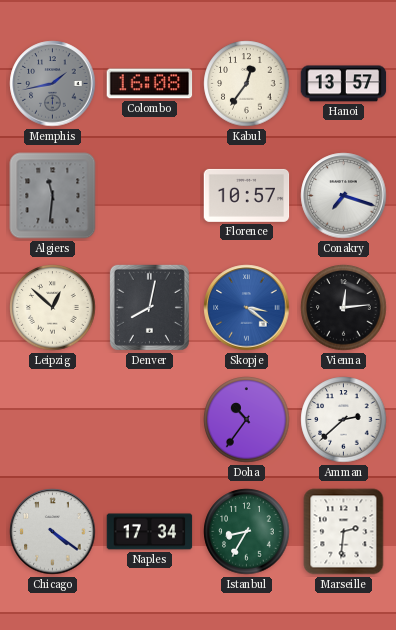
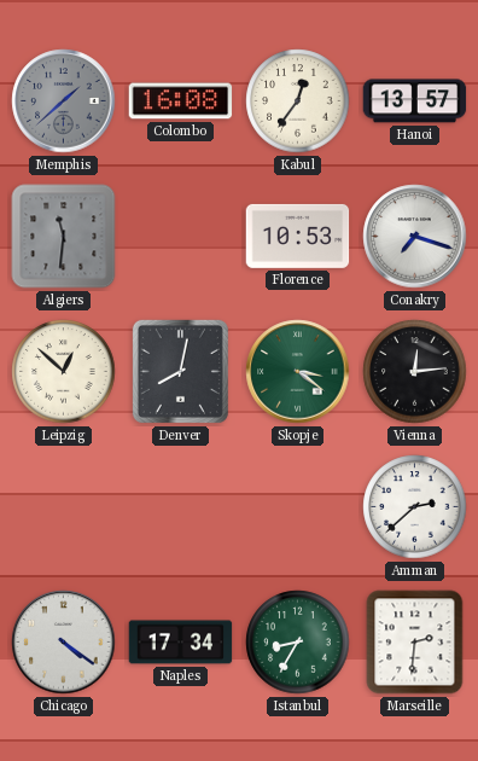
Memphis: 1:43 -> 1:38 (64, 101)
Florence: 10:57 -> 10:53 (298, 236)
Skopje dial: blue -> green (298, 372)
Doha: 10:36 -> none (247, 420)
